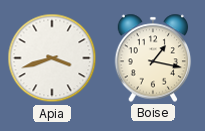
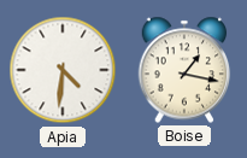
Apia: 3:42 -> 4:31 (63, 70)
